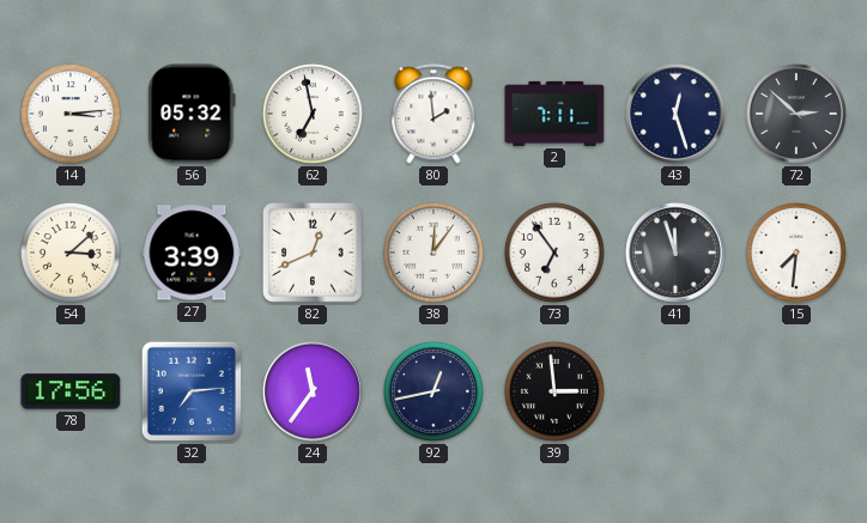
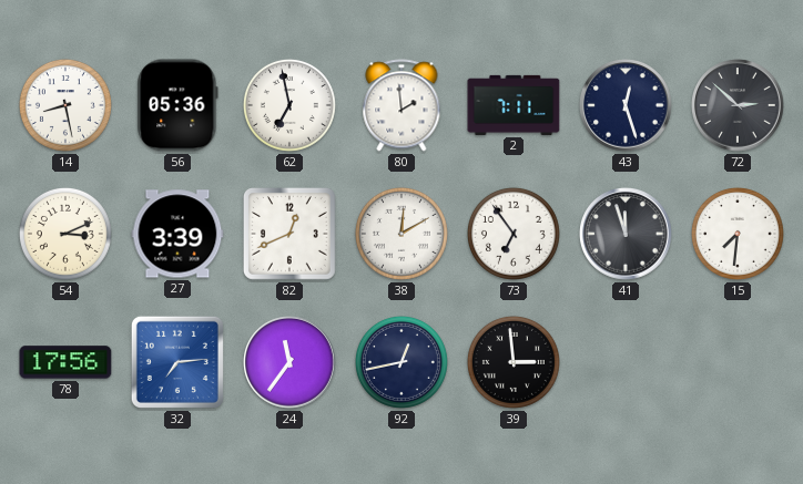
14: 3:14 -> 8:28 (65, 105)
56: 05:32 -> 05:36 (177, 105)
54: 3:08 -> 3:11 (65, 234)
38: 12:06 -> 12:10 (402, 234)
